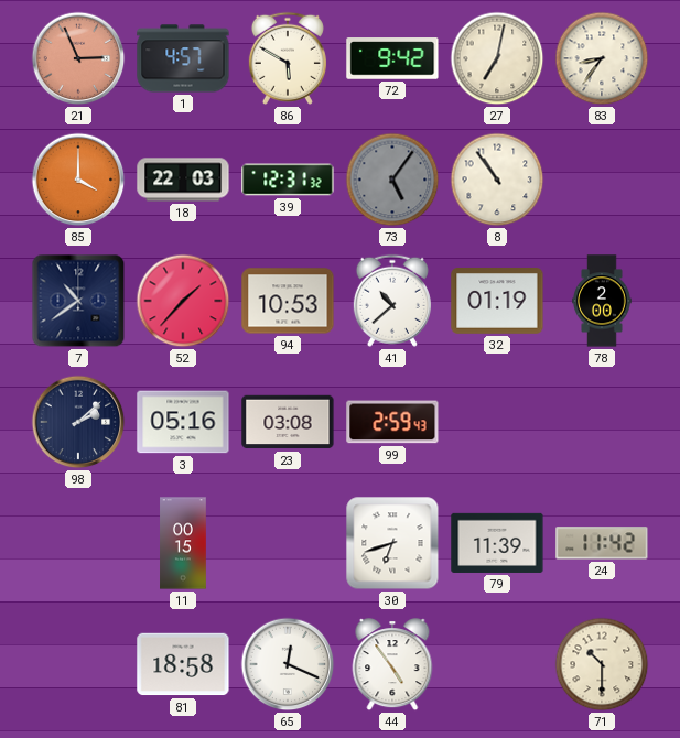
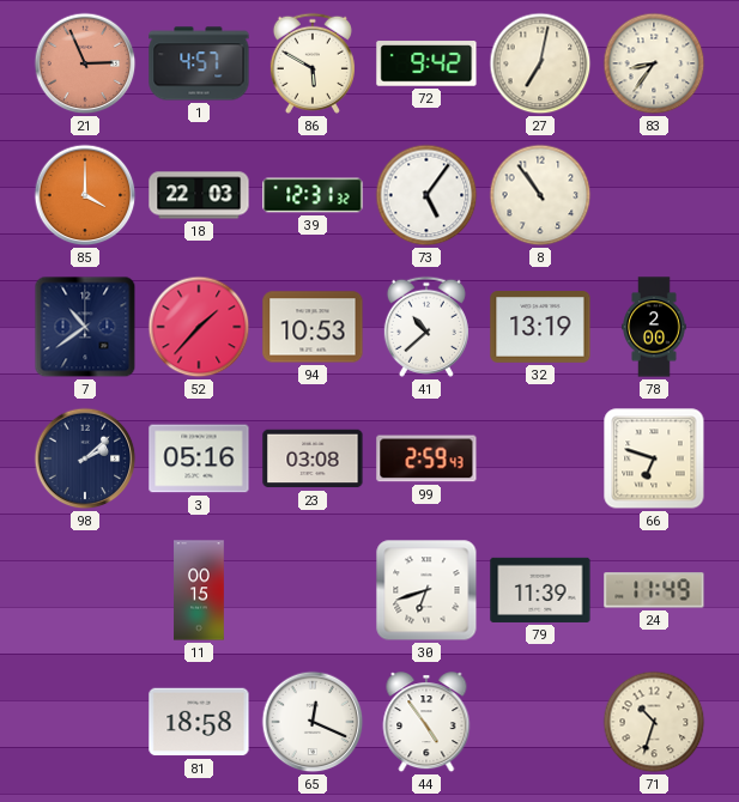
73 dial: grey -> white (426, 195)
32: 01:19 -> 13:19 (540, 328)
66: none -> 6:48 (654, 458)
24: 11:42 -> 11:49 (654, 590)
71: 10:30 -> 10:33 (654, 722)
